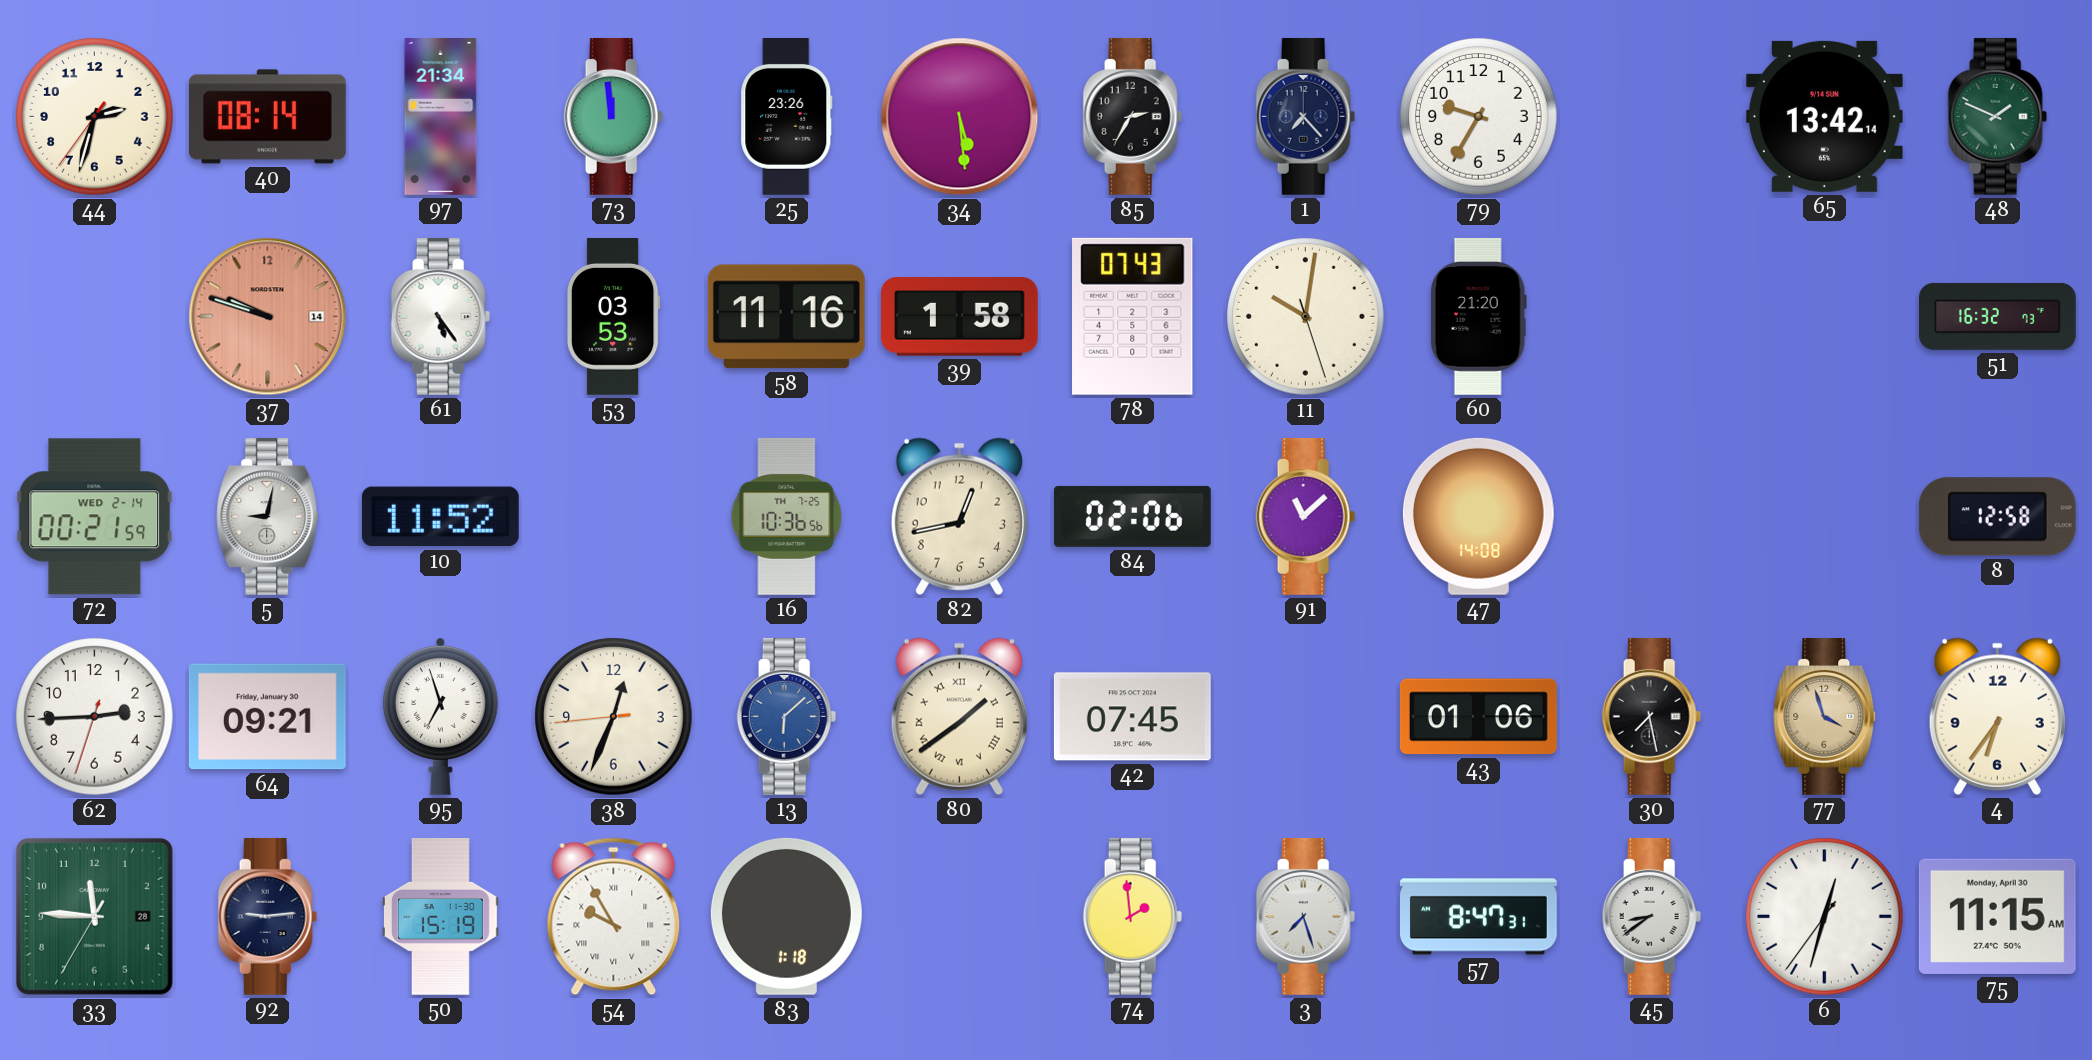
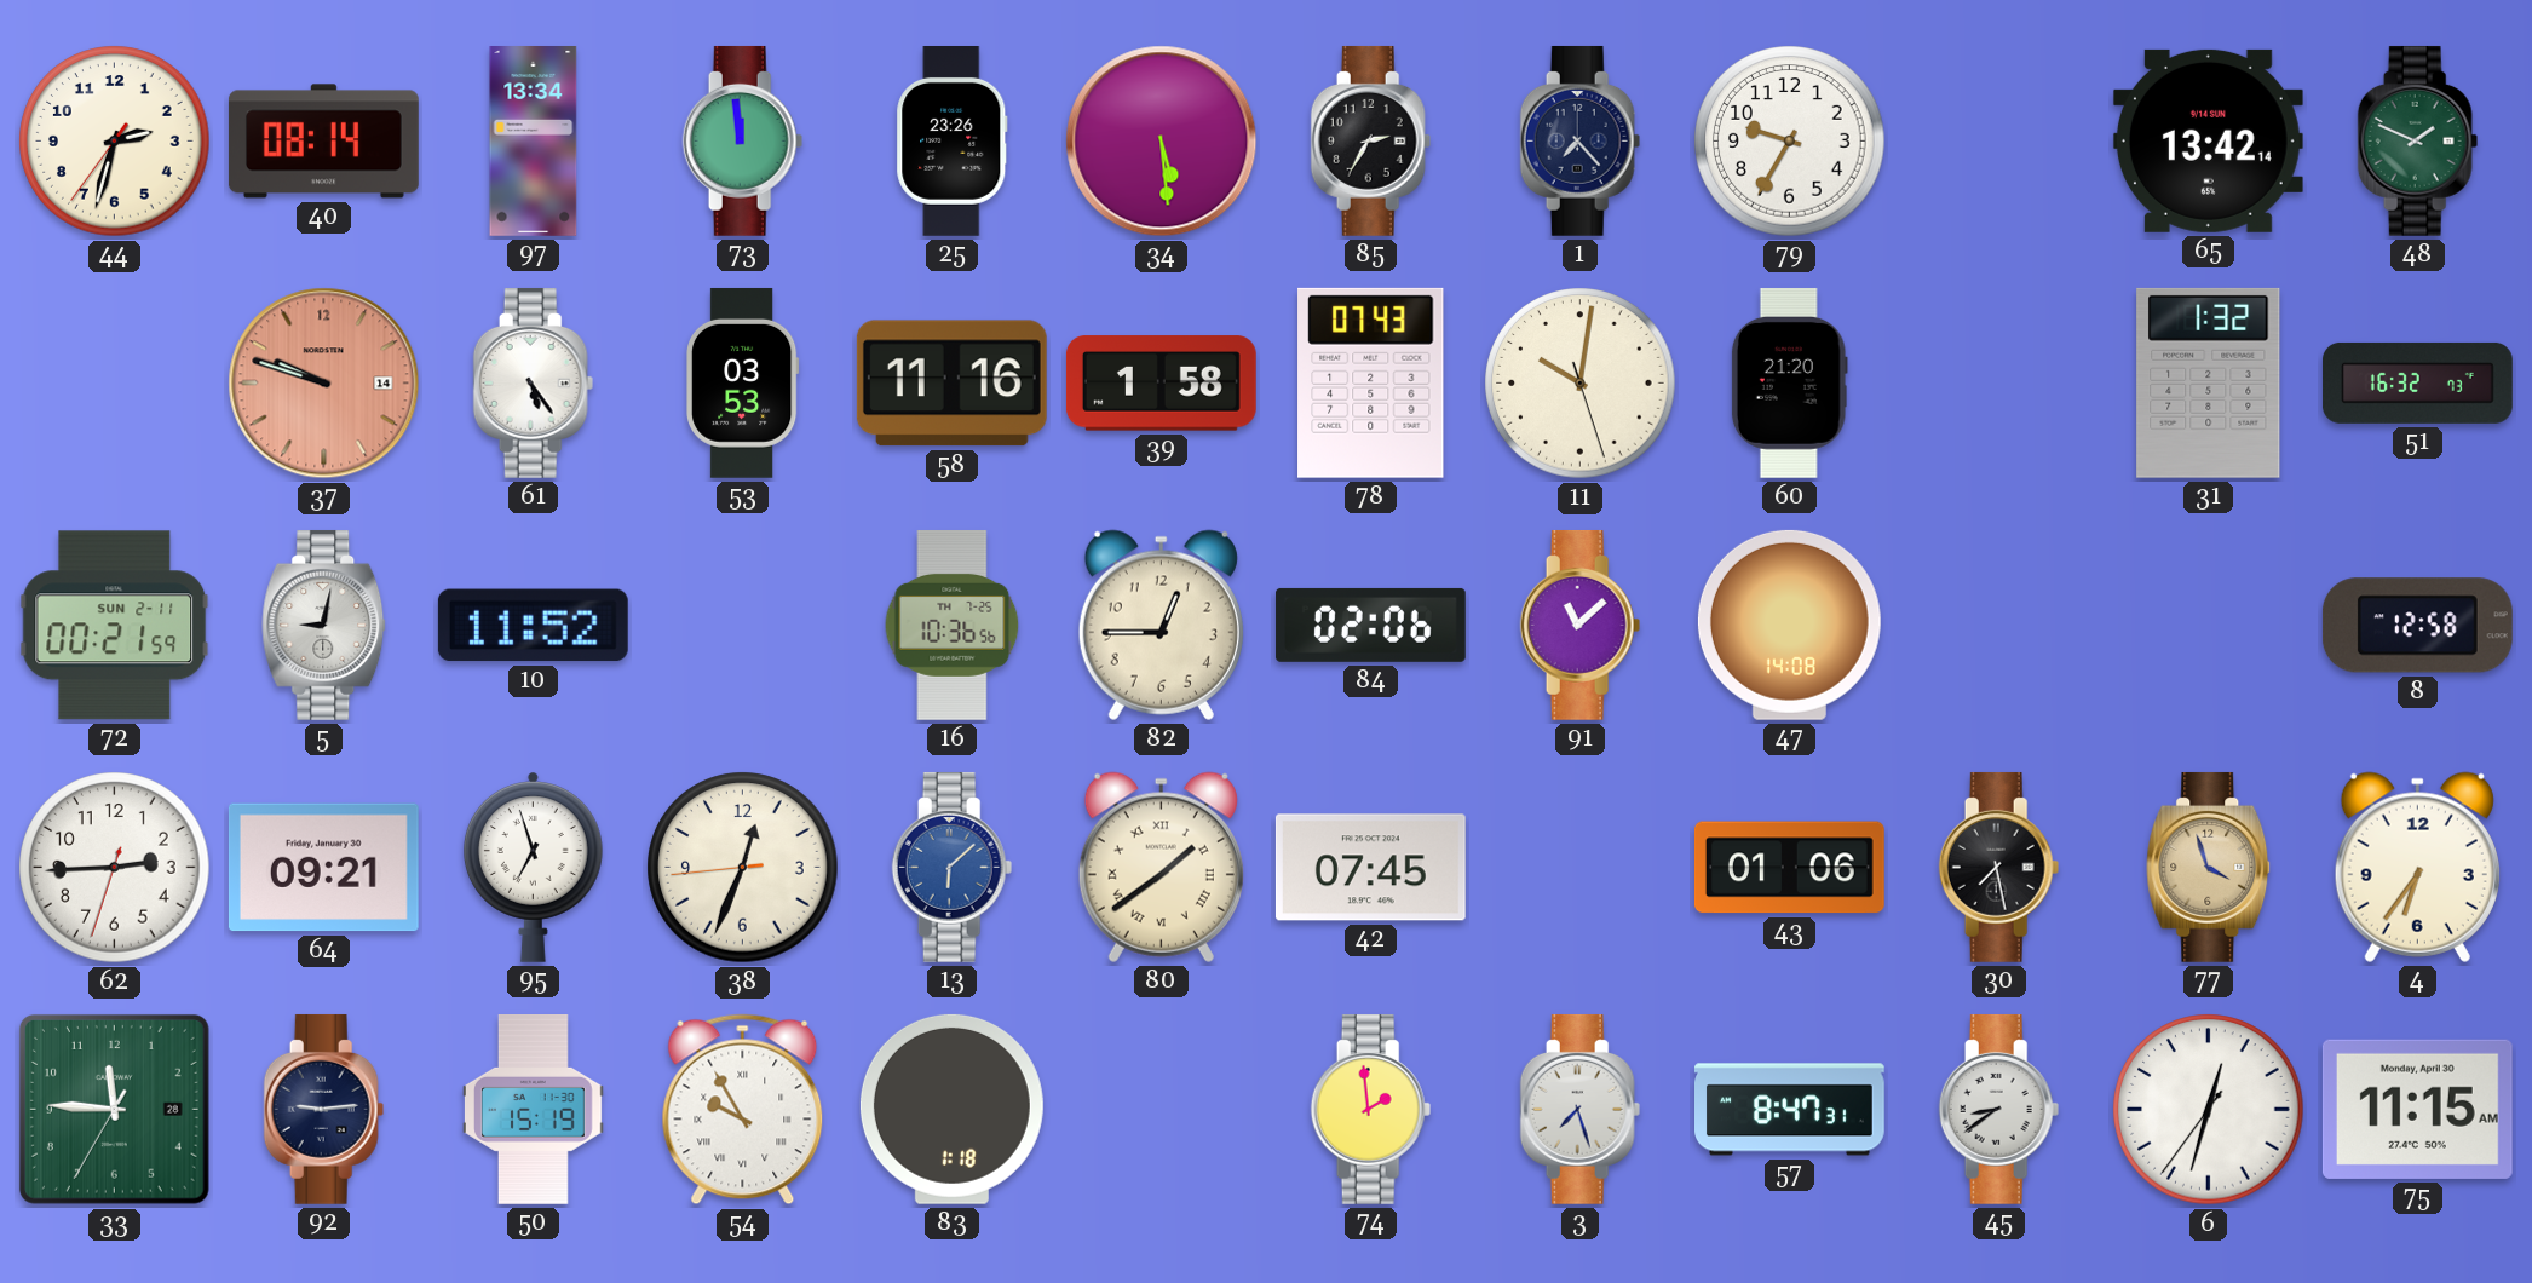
97: 21:34 -> 13:34 (534, 142)
31: none -> 1:32 (2209, 382)
72 date: WED 2-14 -> SUN 2-11 (115, 626)
82: 12:43 -> 12:45 (1161, 625)
